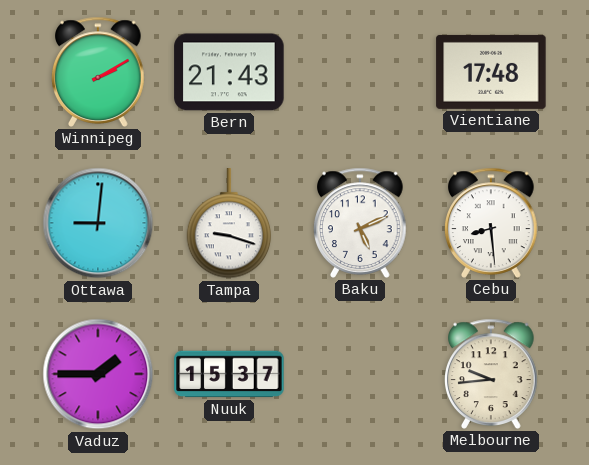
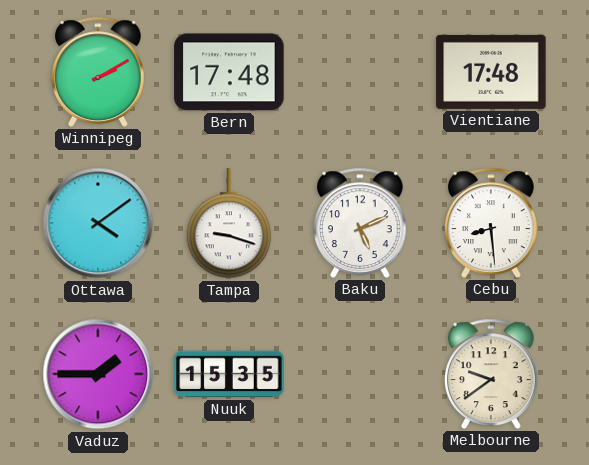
Bern: 21:43 -> 17:48 (229, 72)
Ottawa: 9:01 -> 4:09 (98, 223)
Nuuk: 15:37 -> 15:35 (229, 374)
Melbourne: 9:44 -> 9:39 (491, 374)
